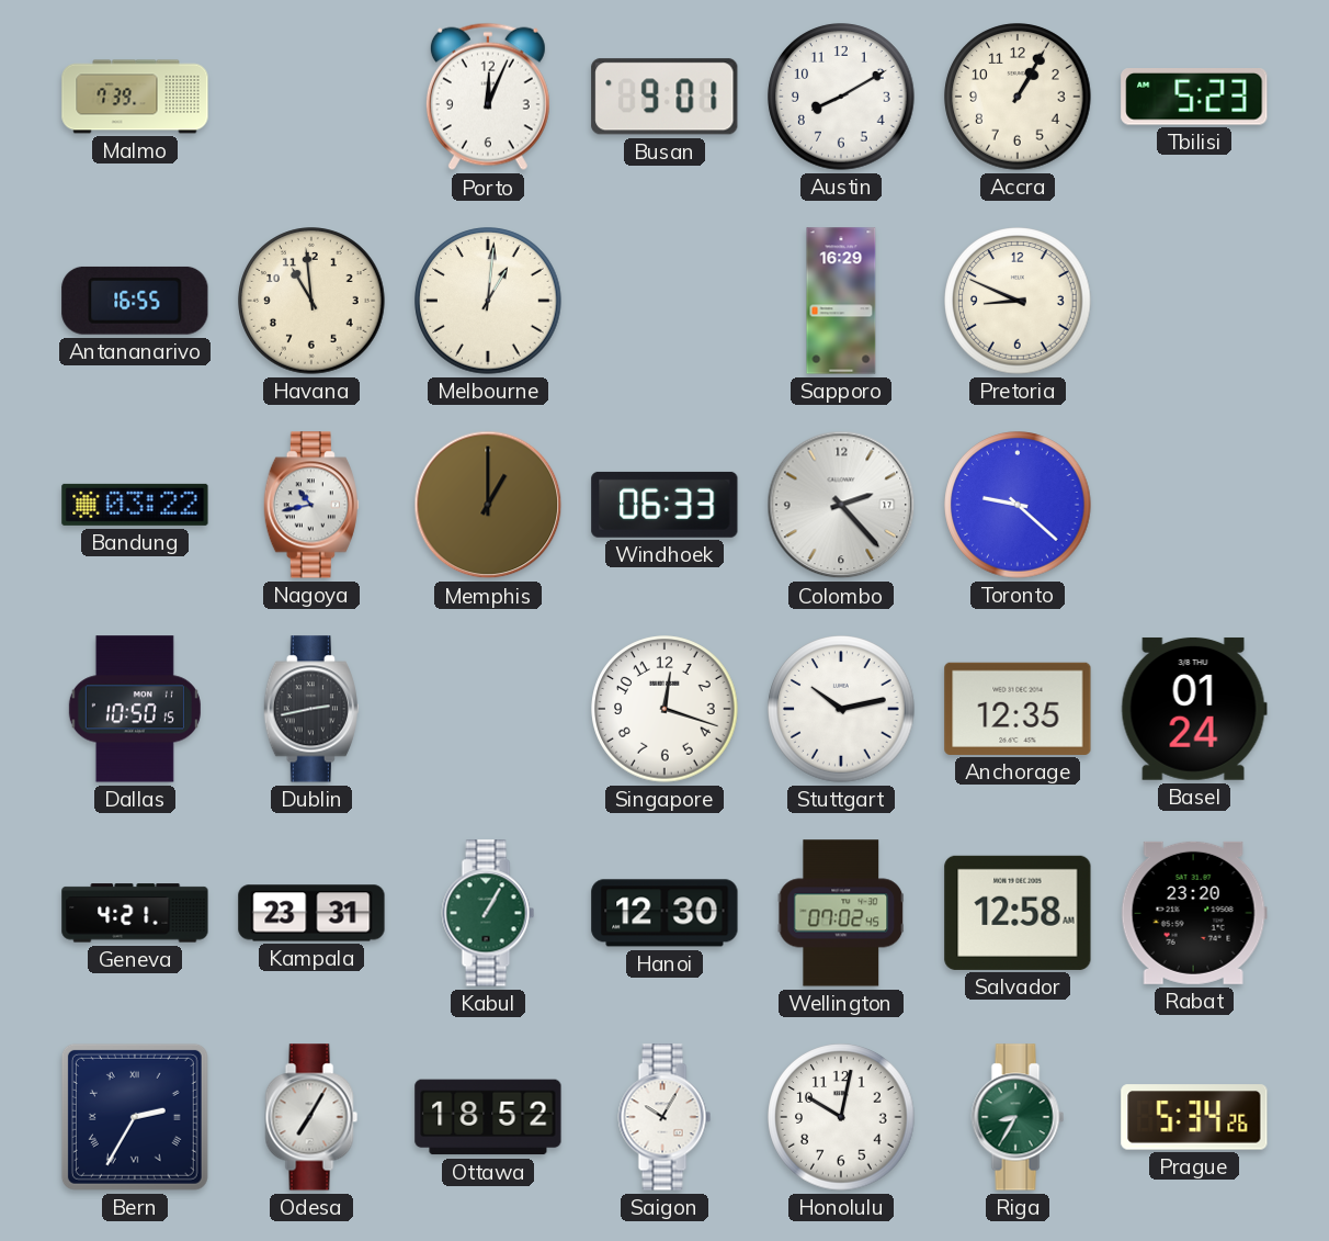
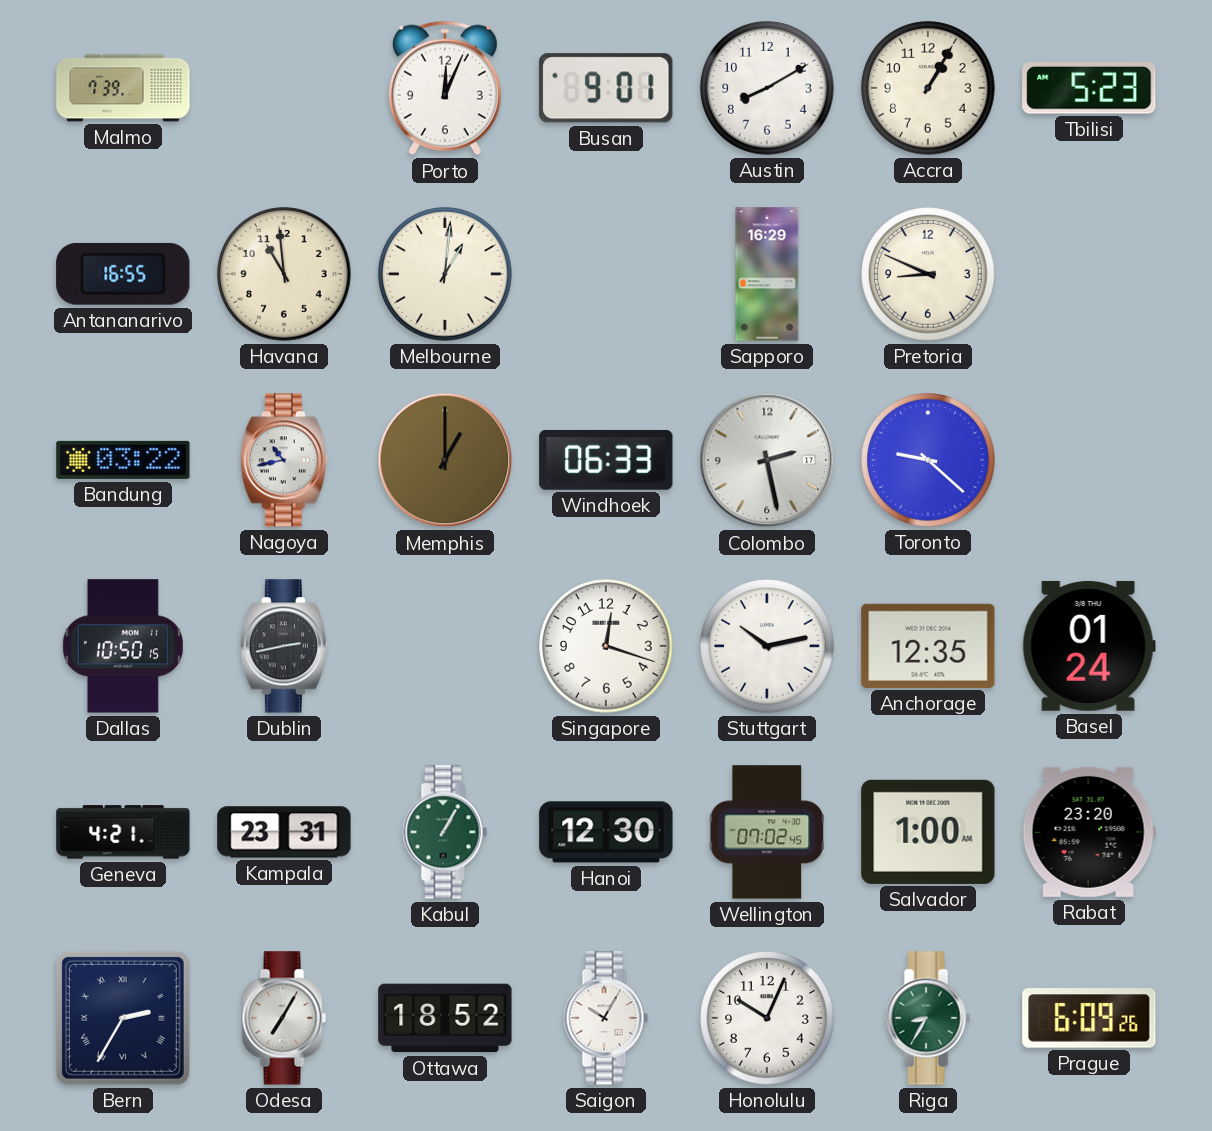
Colombo: 2:23 -> 2:28 (767, 460)
Salvador: 12:58 -> 1:00 (928, 832)
Honolulu: 10:02 -> 10:04 (767, 1018)
Prague: 5:34 -> 6:09 (1089, 1018)
